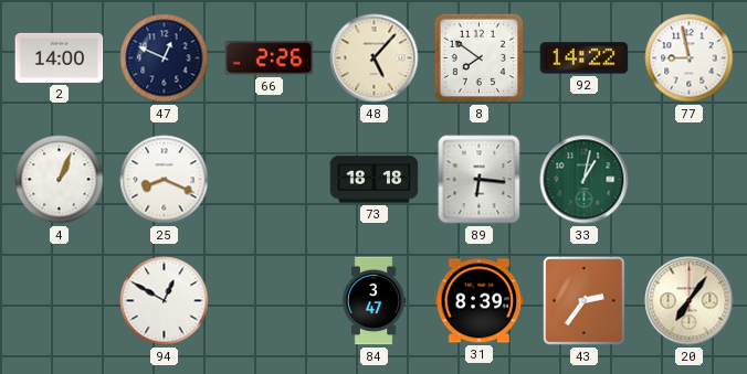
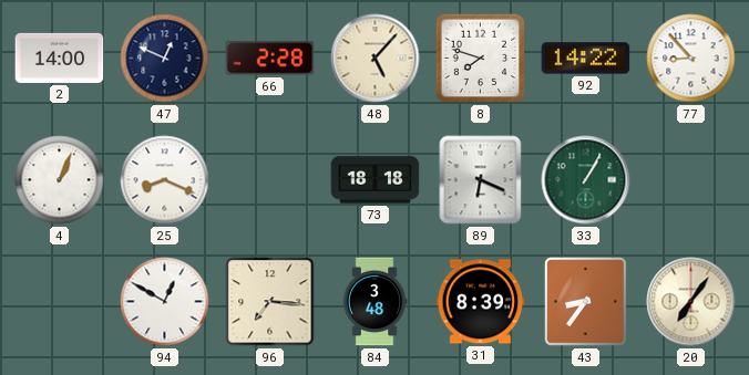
66: 2:26 -> 2:28 (270, 59)
8: 7:51 -> 7:48 (481, 59)
77: 8:58 -> 8:53 (691, 59)
89: 6:16 -> 6:19 (481, 180)
33: 1:02 -> 1:05 (586, 180)
96: none -> 7:16 (270, 302)
84: 3:47 -> 3:48 (374, 302)
43: 2:36 -> 8:36 (586, 302)
